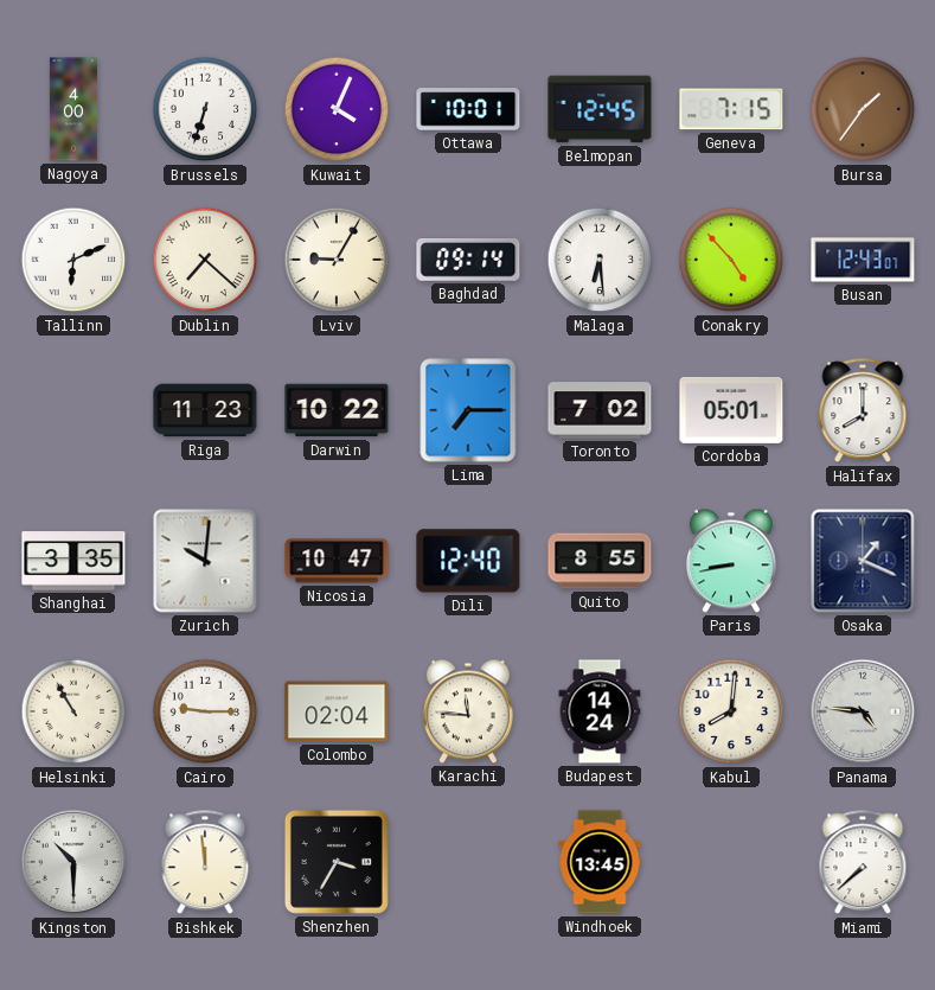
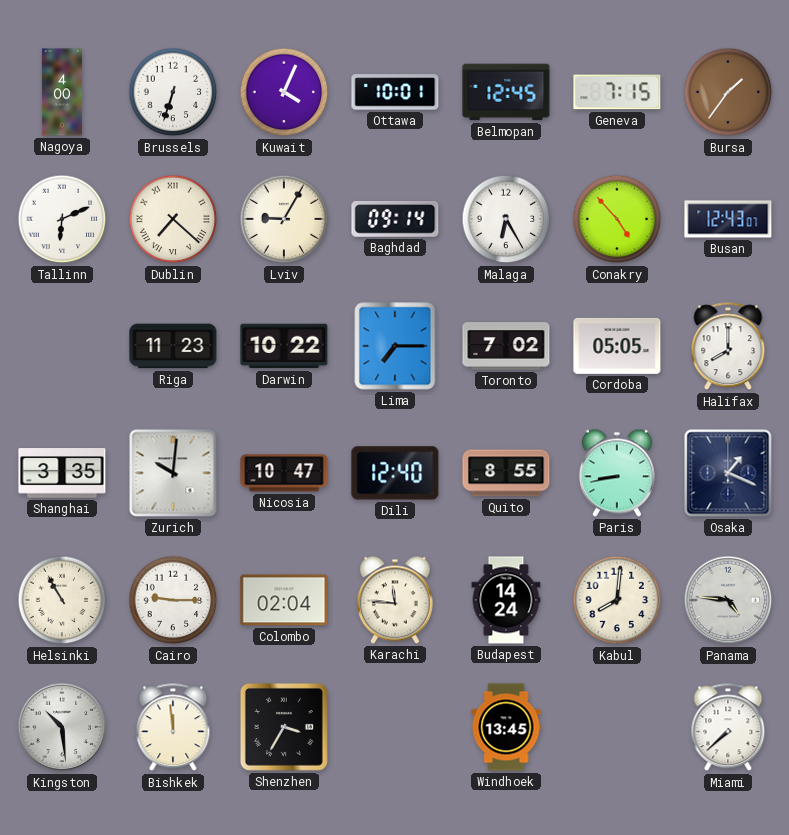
Malaga: 6:29 -> 6:25 (506, 219)
Cordoba: 05:01 -> 05:05 (617, 346)
Kingston: 10:30 -> 10:29 (62, 727)
